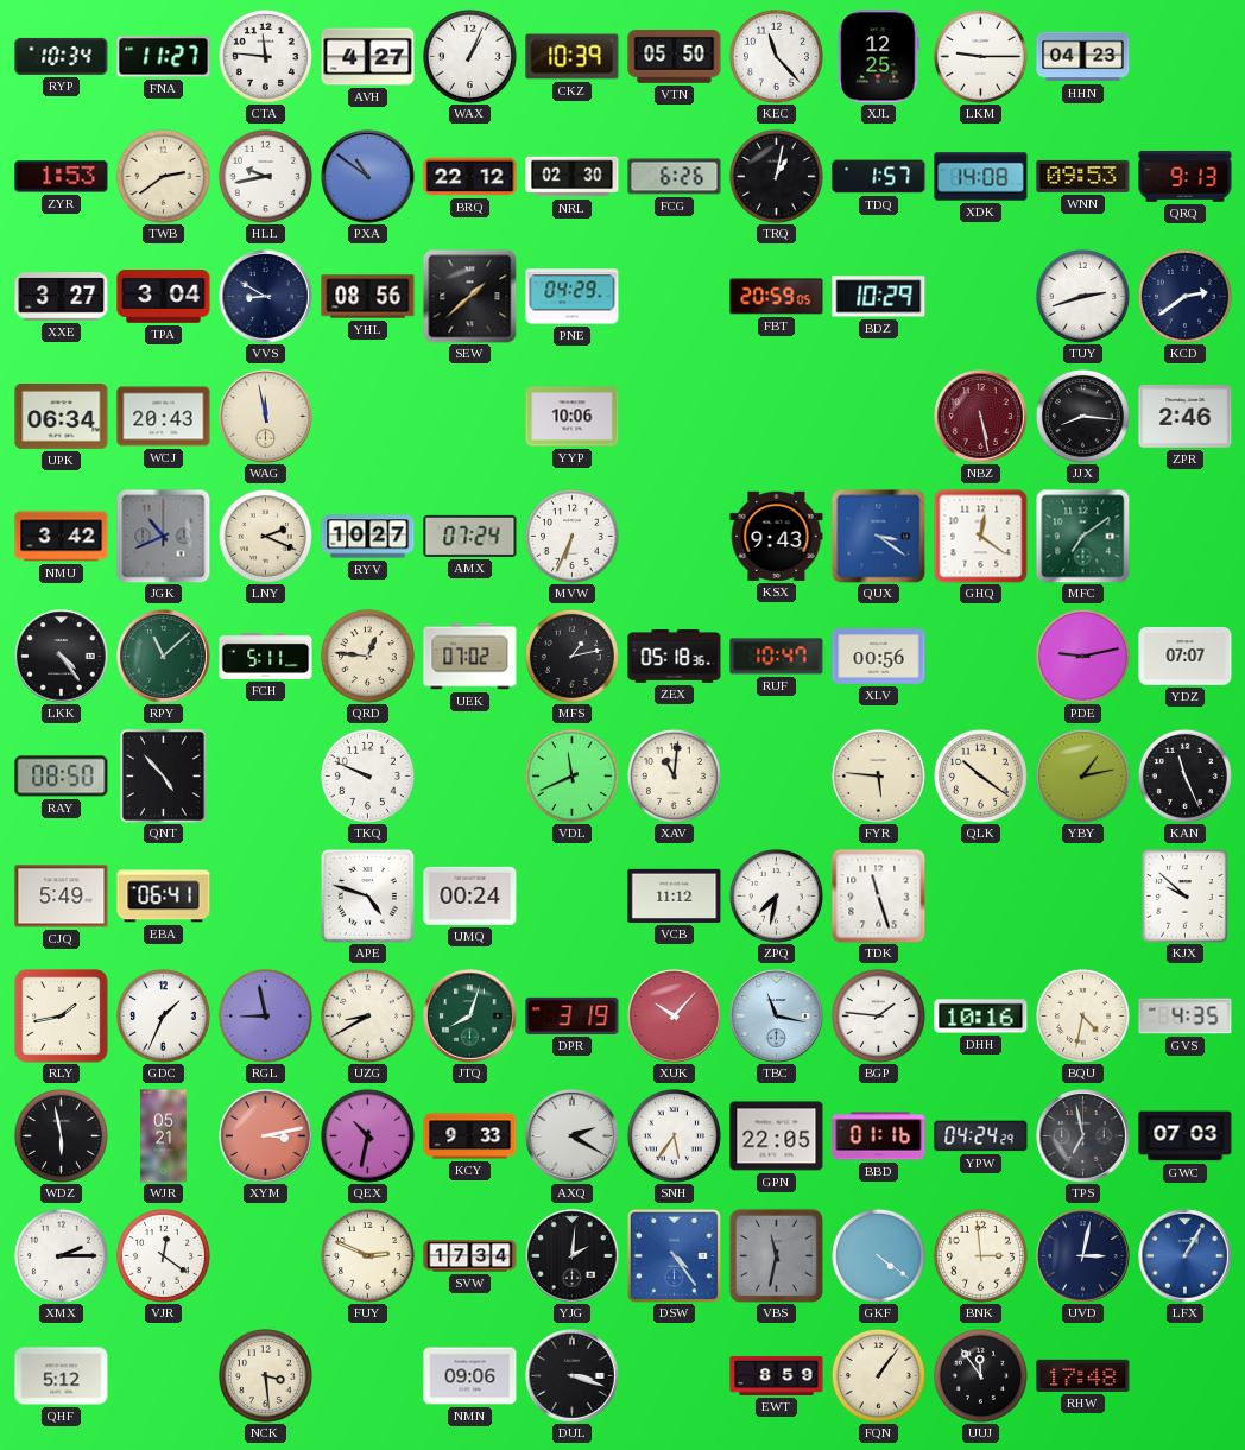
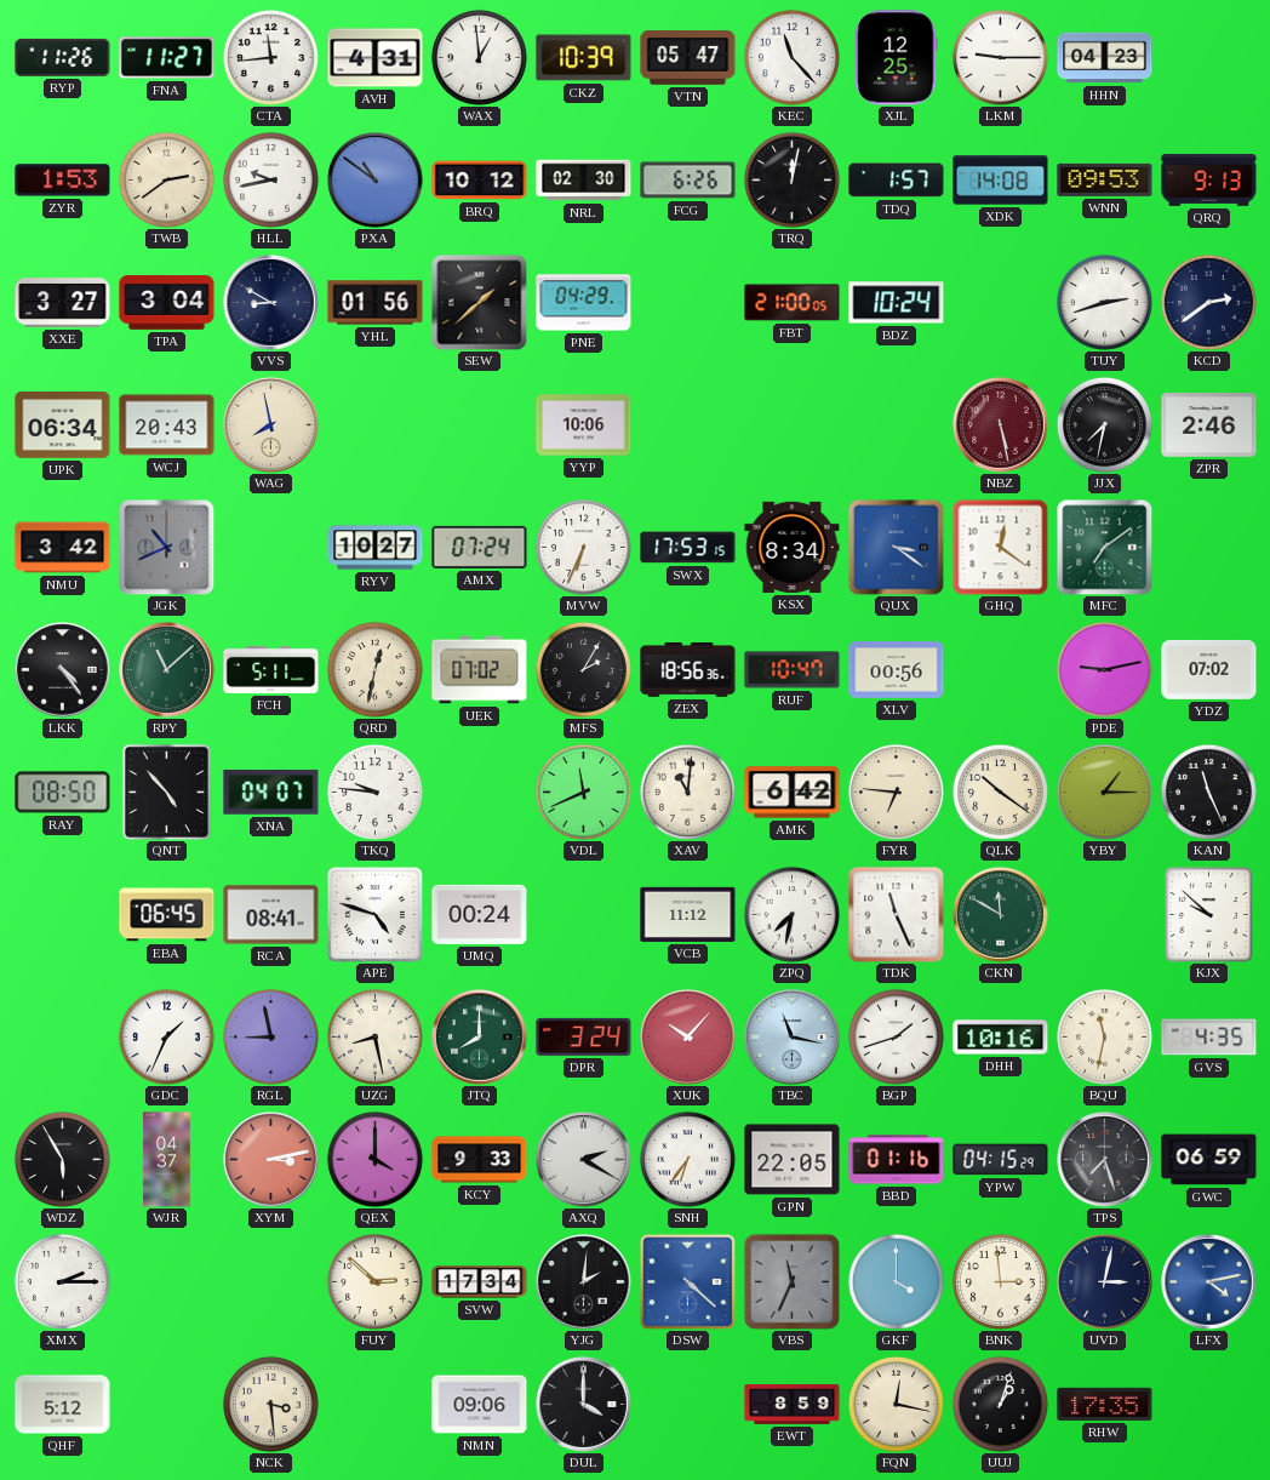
RYP: 10:34 -> 11:26 (63, 57)
CTA: 11:46 -> 11:44 (270, 57)
AVH: 4:27 -> 4:31 (376, 58)
WAX: 1:04 -> 12:59 (479, 57)
VTN: 05:50 -> 05:47 (688, 58)
BRQ: 22:12 -> 10:12 (480, 181)
TRQ: 1:02 -> 12:02 (791, 179)
YHL: 08:56 -> 01:56 (376, 303)
FBT: 20:59 -> 21:00 (793, 303)
BDZ: 10:29 -> 10:24 (897, 303)
WAG: 11:58 -> 7:58 (271, 425)
JJX: 8:16 -> 7:32 (1104, 424)
LNY: 2:19 -> none (265, 536)
SWX: none -> 17:53 (688, 548)
KSX: 9:43 -> 8:34 (793, 547)
QRD: 12:46 -> 12:32 (374, 669)
MFS: 1:13 -> 2:05 (583, 669)
ZEX: 05:18 -> 18:56 (688, 670)
YDZ: 07:07 -> 07:02 (1209, 670)
XNA: none -> 04:07 (271, 793)
TKQ: 9:49 -> 9:46 (374, 792)
AMK: none -> 6:42 (793, 793)
FYR: 5:46 -> 6:46 (896, 792)
YBY: 1:13 -> 1:15 (1104, 792)
CJQ: 5:49 -> none (62, 897)
EBA: 06:41 -> 06:45 (167, 915)
RCA: none -> 08:41 (271, 915)
TDK: 11:27 -> 11:26 (897, 915)
CKN: none -> 11:50 (1001, 915)
RLY: 1:43 -> none (62, 1017)
UZG: 8:40 -> 8:28 (374, 1036)
JTQ: 8:03 -> 8:00 (480, 1038)
DPR: 3:19 -> 3:24 (584, 1036)
BGP: 1:46 -> 1:42 (896, 1036)
BQU: 4:32 -> 11:32 (1104, 1036)
WDZ: 5:58 -> 5:55 (62, 1159)
WJR: 05:21 -> 04:37 (167, 1160)
QEX: 10:32 -> 4:00 (374, 1159)
SNH: 5:36 -> 6:36 (687, 1159)
YPW: 04:24 -> 04:15 (1001, 1160)
TPS: 6:58 -> 7:27 (1105, 1160)
GWC: 07:03 -> 06:59 (1209, 1160)
VJR: 12:21 -> none (163, 1255)
FUY: 2:49 -> 2:52 (374, 1281)
DSW: 4:24 -> 4:22 (687, 1281)
VBS: 11:32 -> 11:34 (791, 1281)
GKF: 4:21 -> 4:00 (896, 1281)
LFX: 1:05 -> 4:13 (1209, 1282)
DUL: 3:18 -> 4:00 (584, 1405)
FQN: 1:06 -> 12:17 (896, 1404)
UUJ: 11:54 -> 1:03 (1000, 1404)
RHW: 17:48 -> 17:35 (1105, 1404)
